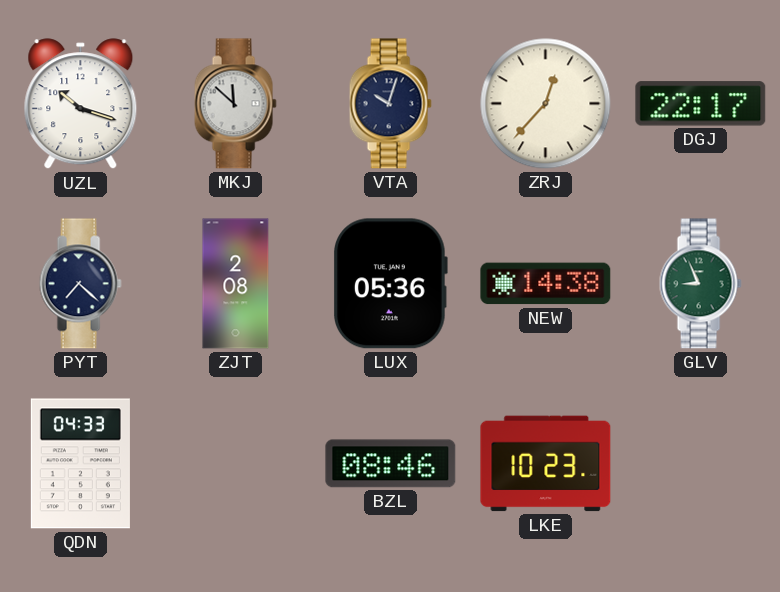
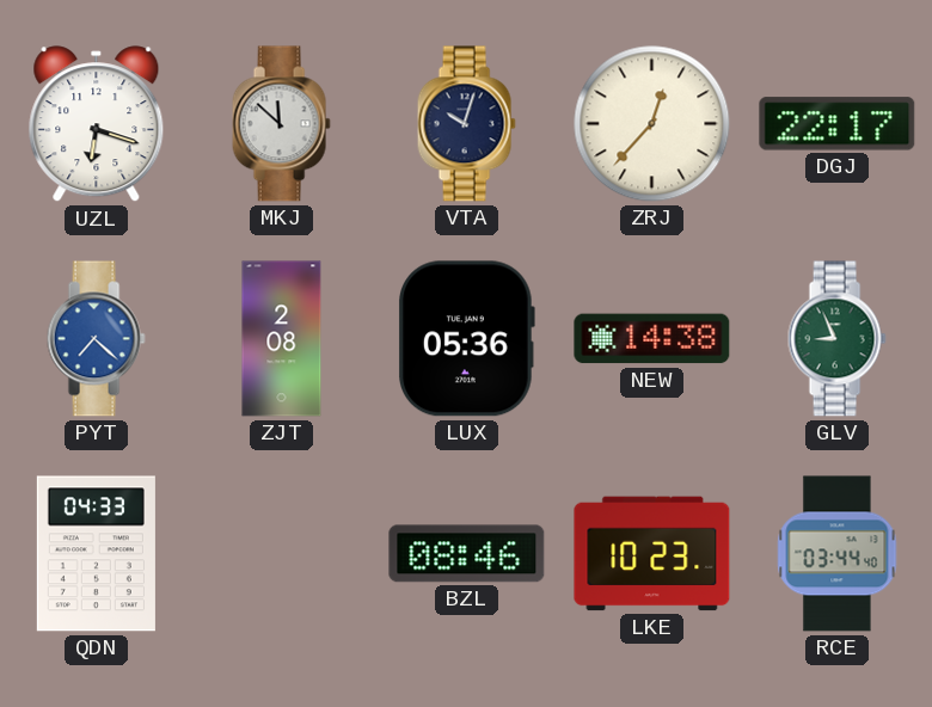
UZL: 10:18 -> 6:18 (97, 124)
PYT dial: navy -> blue (96, 339)
RCE: none -> 03:44 (838, 554)
